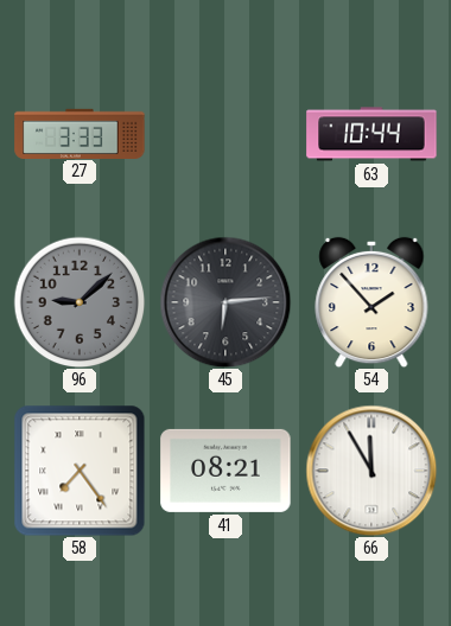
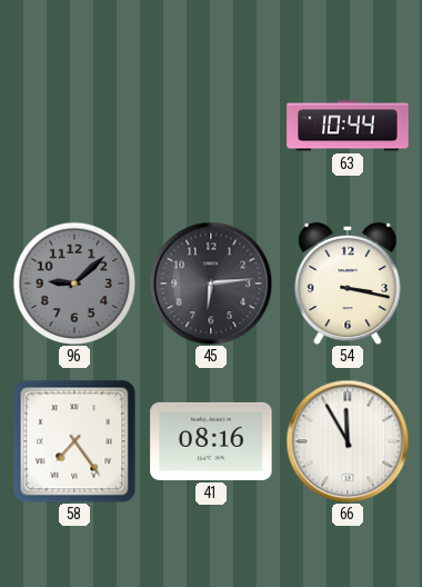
27: 3:33 -> none (80, 133)
54: 1:53 -> 3:17 (348, 283)
41: 08:21 -> 08:16 (211, 441)
